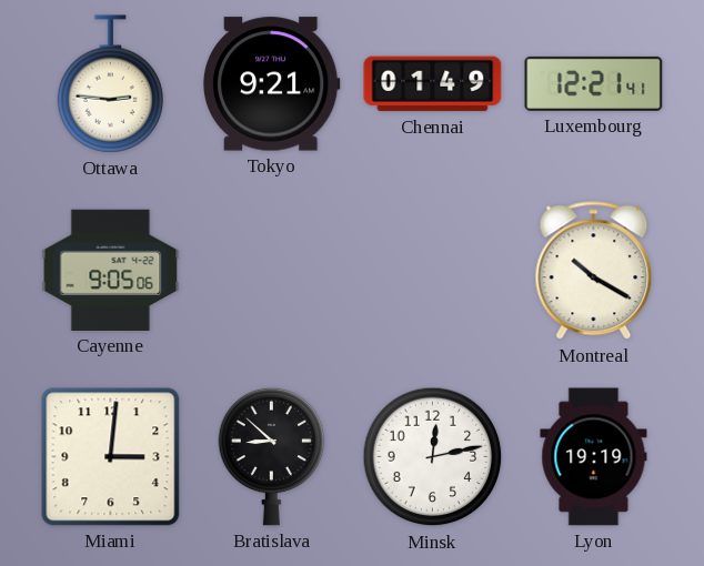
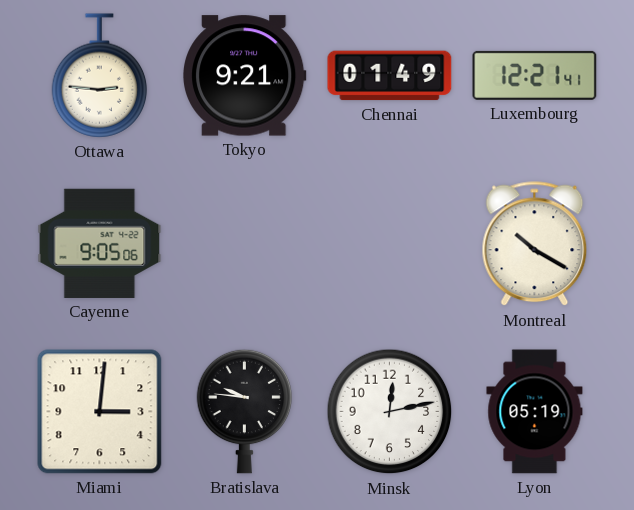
Bratislava: 8:52 -> 9:46 (245, 411)
Lyon: 19:19 -> 05:19 (535, 412)
